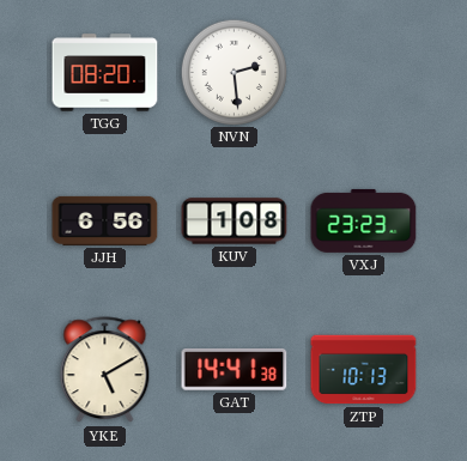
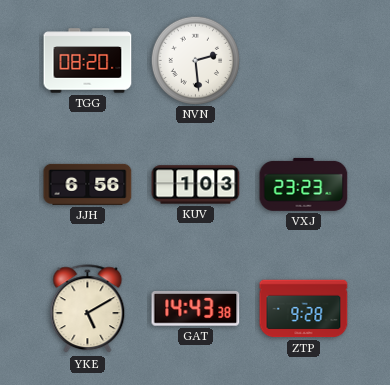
KUV: 1:08 -> 1:03 (196, 185)
GAT: 14:41 -> 14:43 (196, 309)
ZTP: 10:13 -> 9:28 (304, 309)
